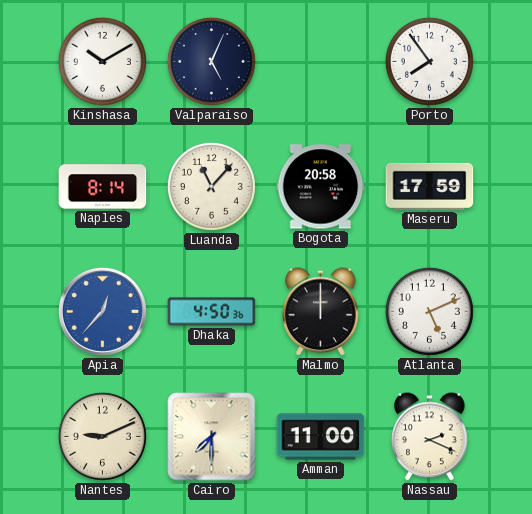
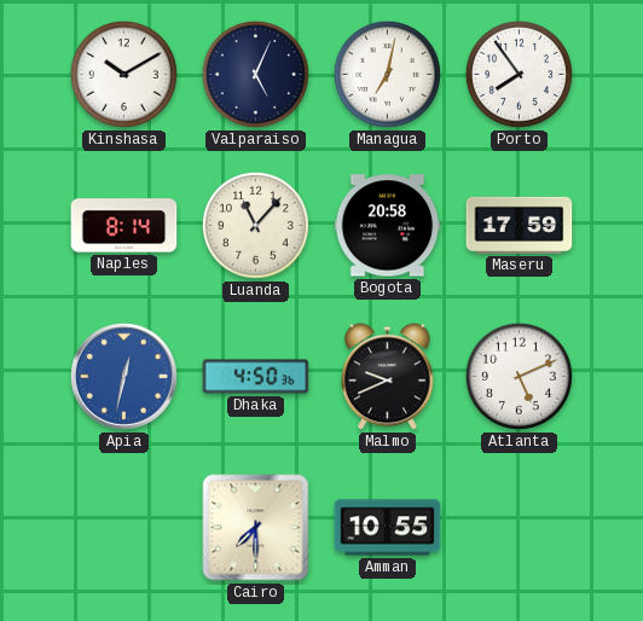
Managua: none -> 7:02 (387, 74)
Apia: 12:37 -> 12:32 (123, 376)
Malmo: 12:00 -> 9:41 (388, 377)
Nantes: 9:11 -> none (102, 436)
Amman: 11:00 -> 10:55 (388, 528)
Nassau: 2:19 -> none (430, 437)
